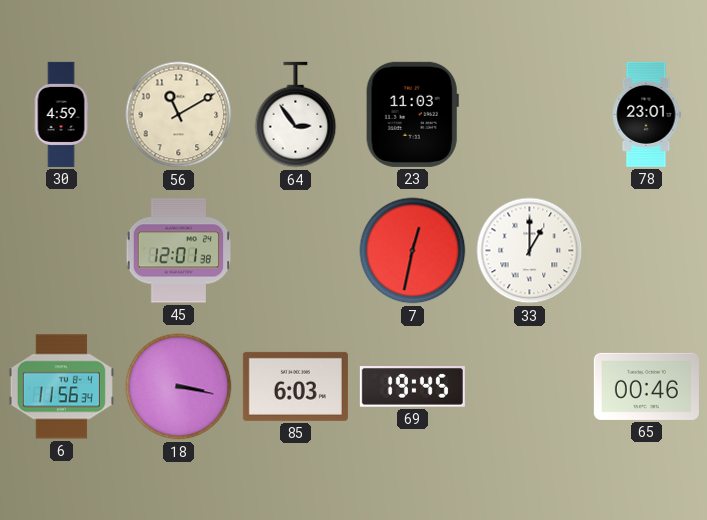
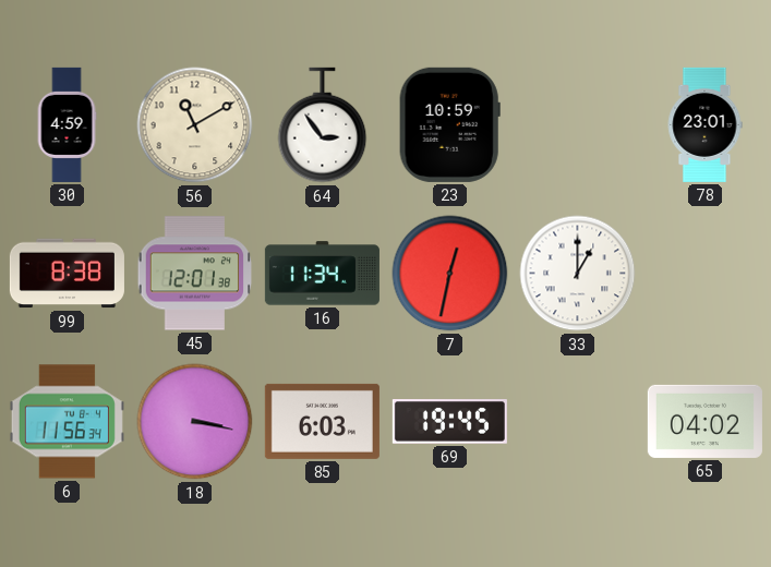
23: 11:03 -> 10:59 (449, 124)
99: none -> 8:38 (67, 274)
16: none -> 11:34 (322, 274)
65: 00:46 -> 04:02 (704, 421)
